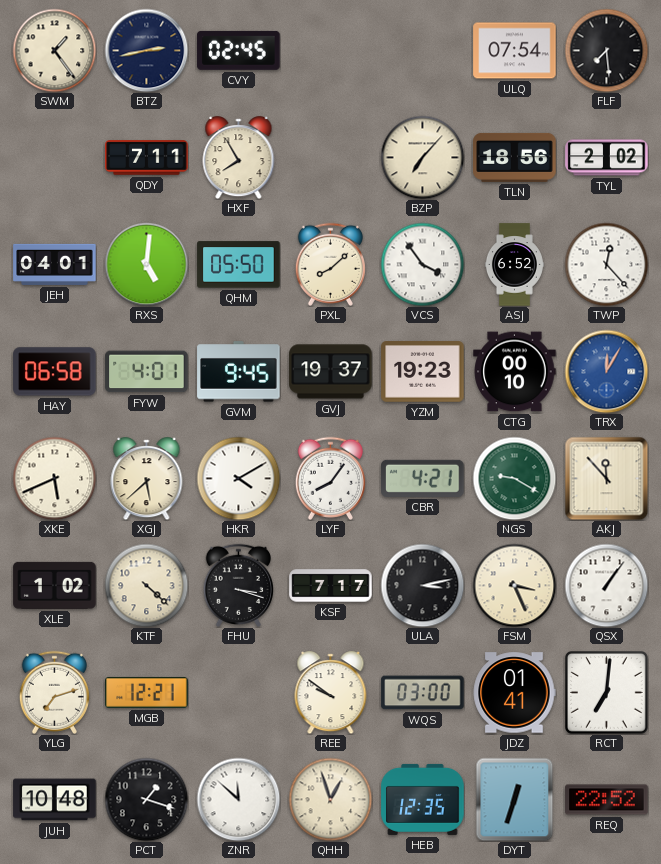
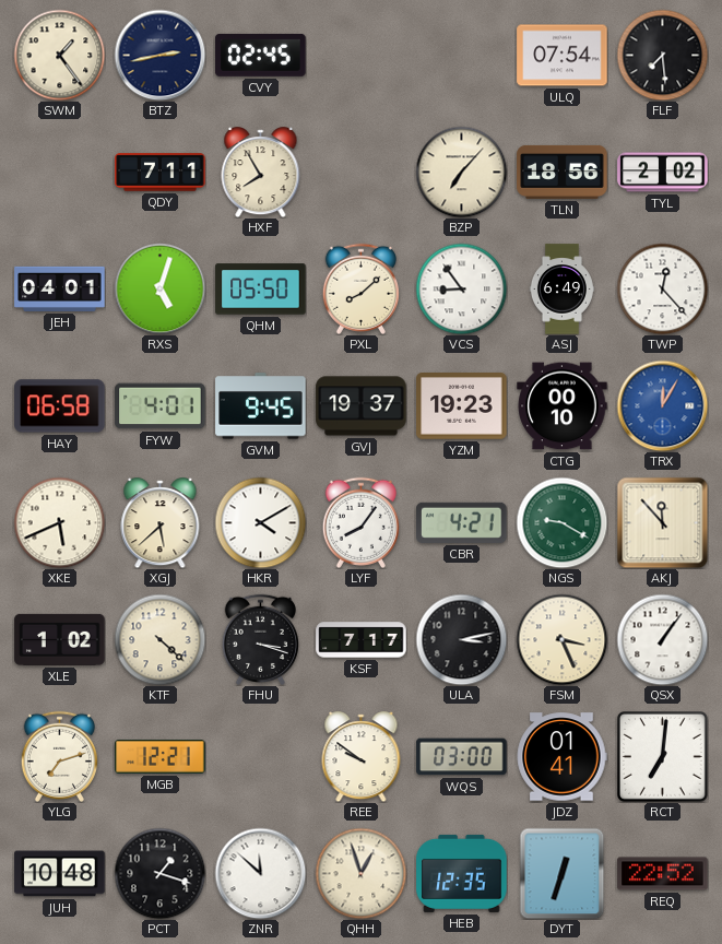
RXS: 5:01 -> 5:03 (159, 288)
VCS: 3:54 -> 8:54 (461, 288)
ASJ: 6:52 -> 6:49 (561, 290)
